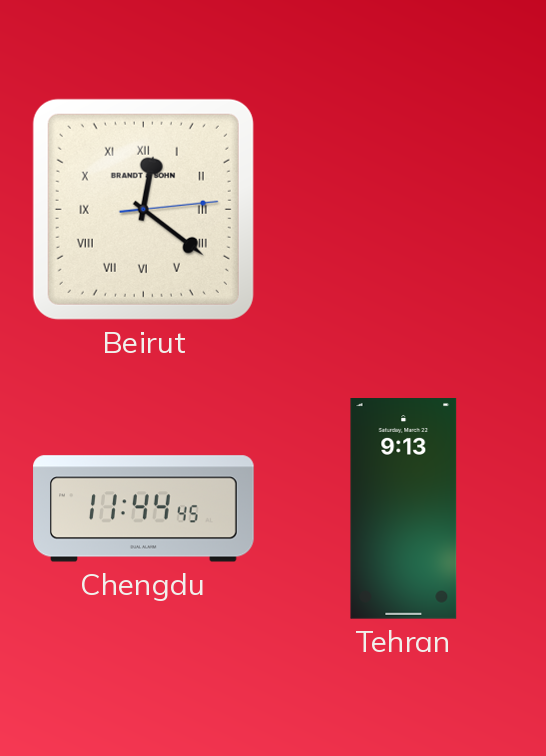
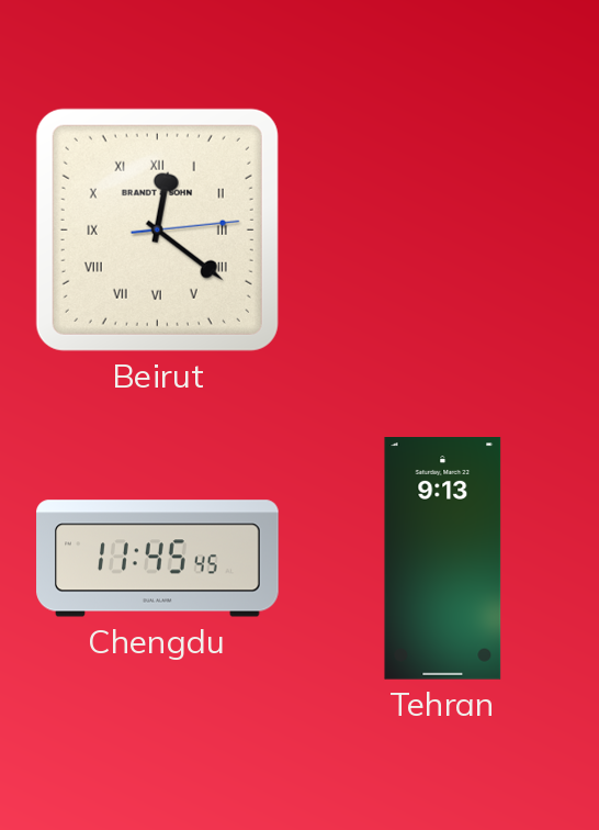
Chengdu: 11:44 -> 11:45 (158, 559)
